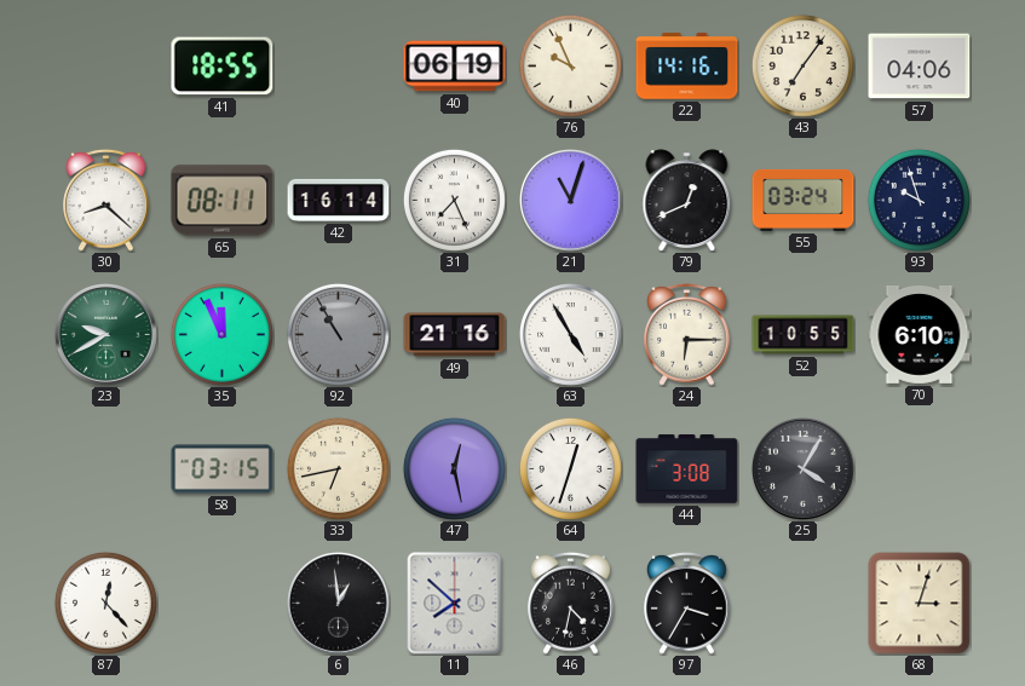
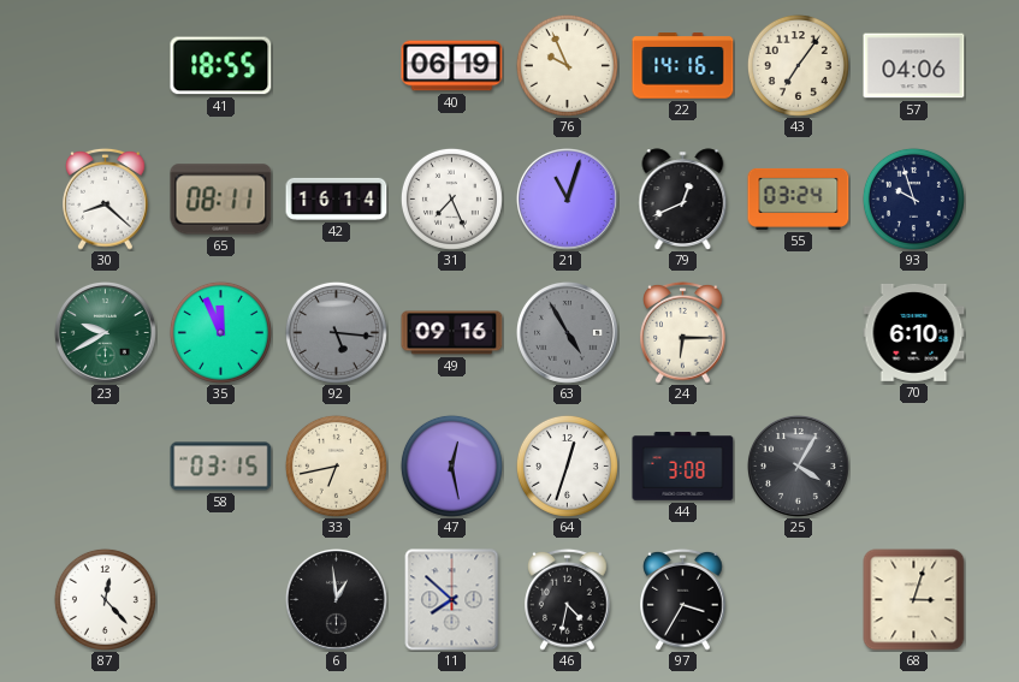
92: 10:55 -> 5:16 (336, 332)
49: 21:16 -> 09:16 (452, 333)
63 dial: white -> grey (568, 333)
52: 10:55 -> none (804, 335)
